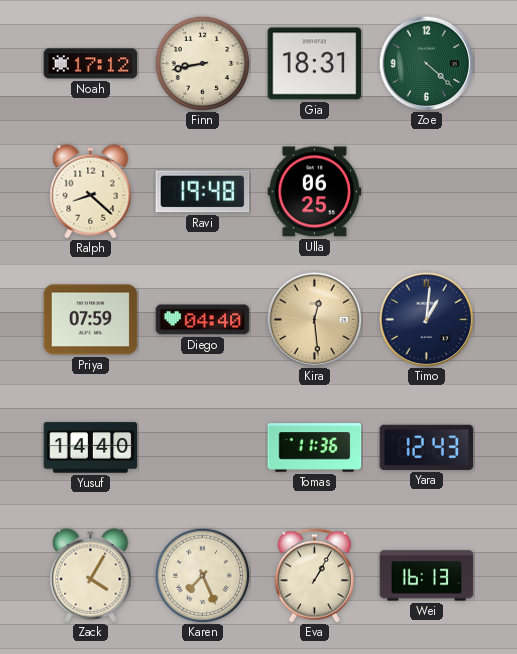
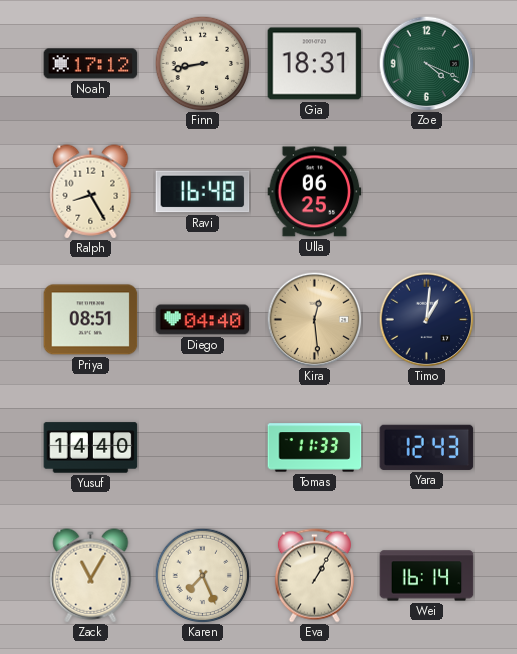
Zoe: 4:22 -> 4:19 (426, 63)
Ralph: 8:22 -> 8:25 (91, 192)
Ravi: 19:48 -> 16:48 (203, 192)
Priya: 07:59 -> 08:51 (91, 320)
Tomas: 11:36 -> 11:33 (315, 448)
Zack: 4:05 -> 11:05 (91, 576)
Wei: 16:13 -> 16:14 (427, 576)
